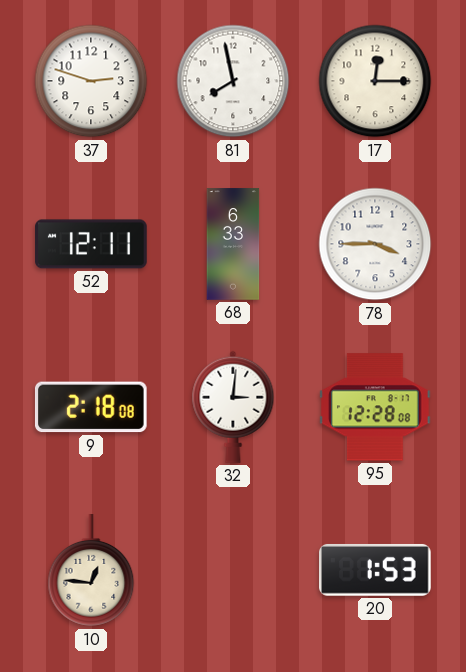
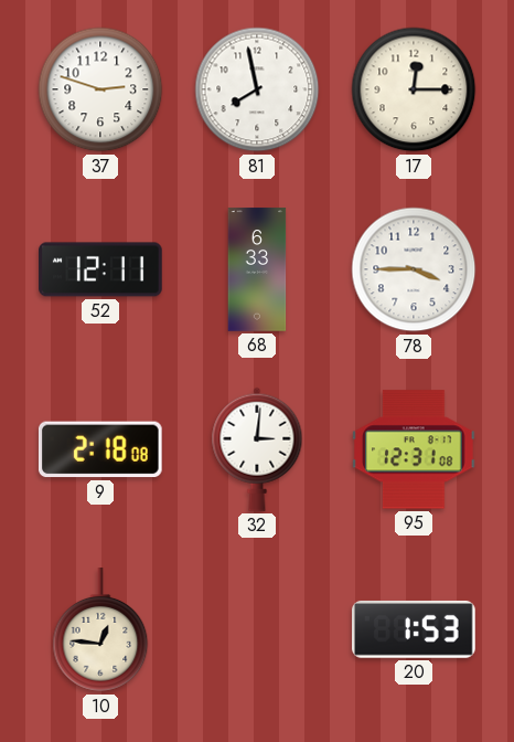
95: 12:28 -> 12:31 (415, 449)
